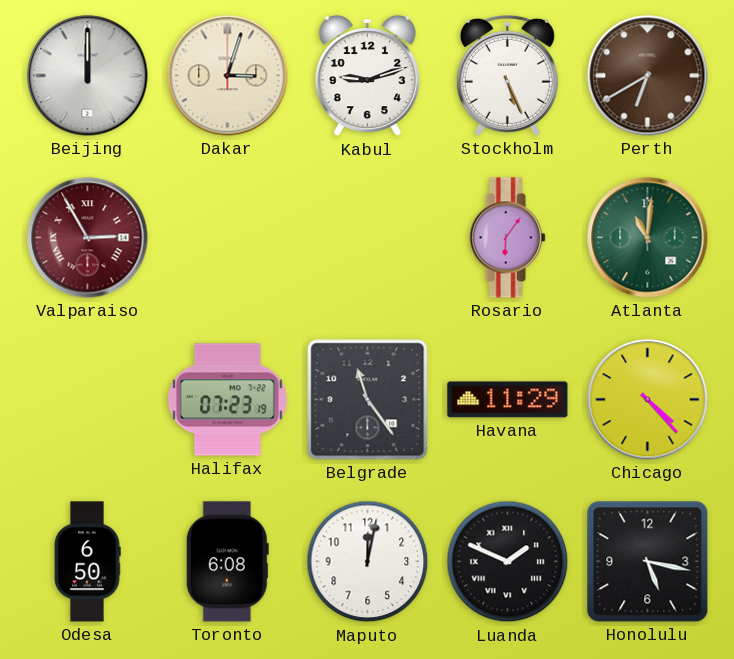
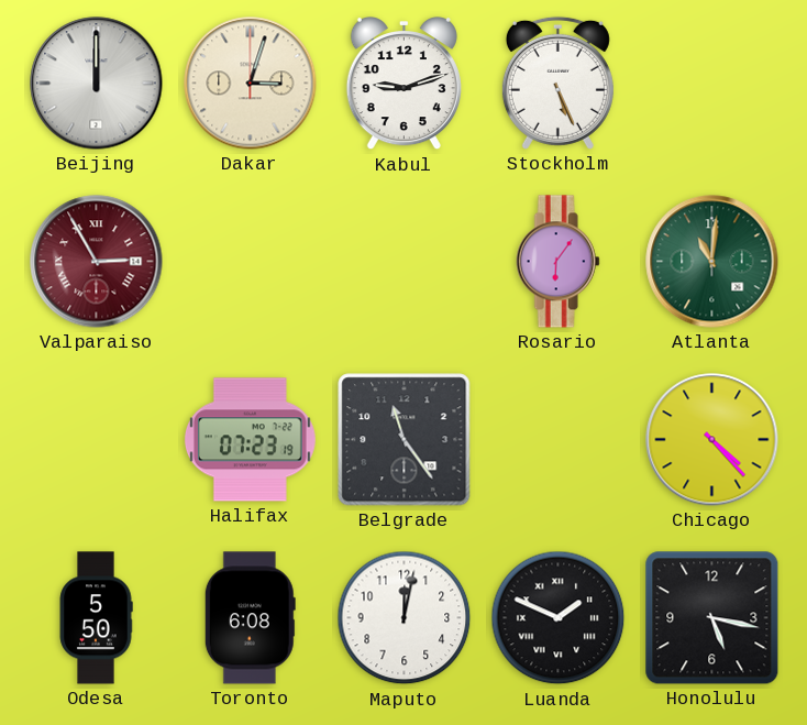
Perth: 6:40 -> none (648, 76)
Havana: 11:29 -> none (508, 400)
Odesa: 6:50 -> 5:50 (96, 618)
